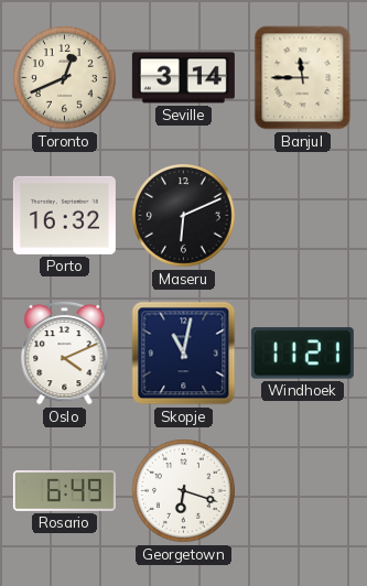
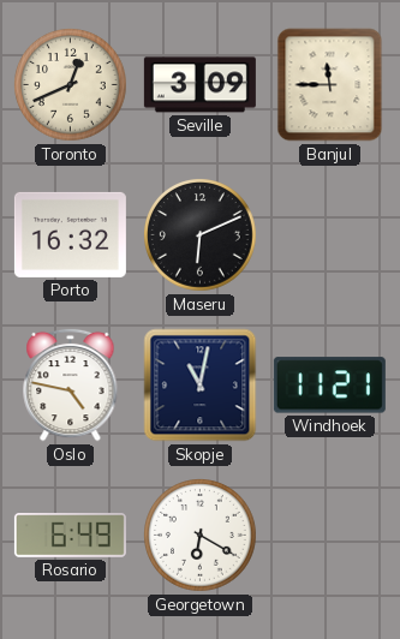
Seville: 3:14 -> 3:09 (199, 85)
Oslo: 4:11 -> 4:47 (71, 384)
Georgetown: 6:18 -> 6:20 (201, 536)
